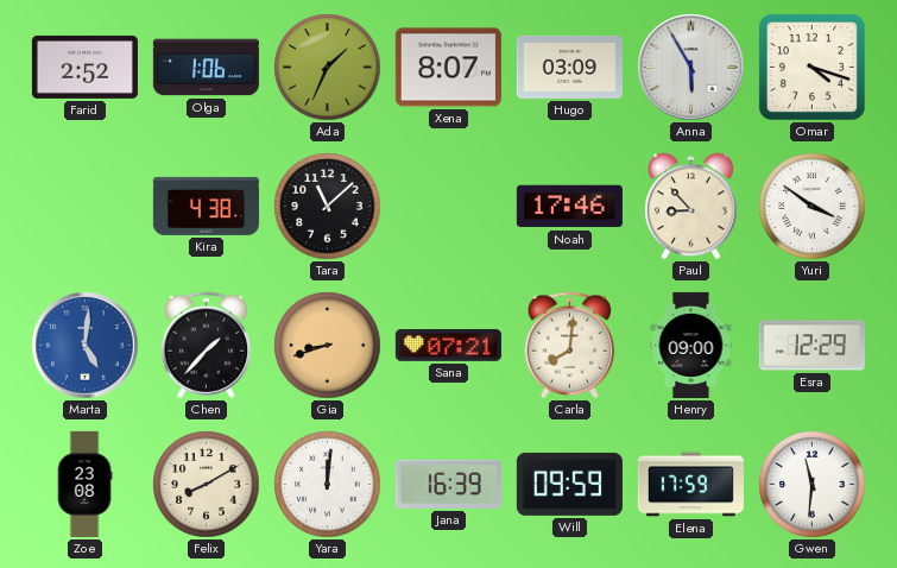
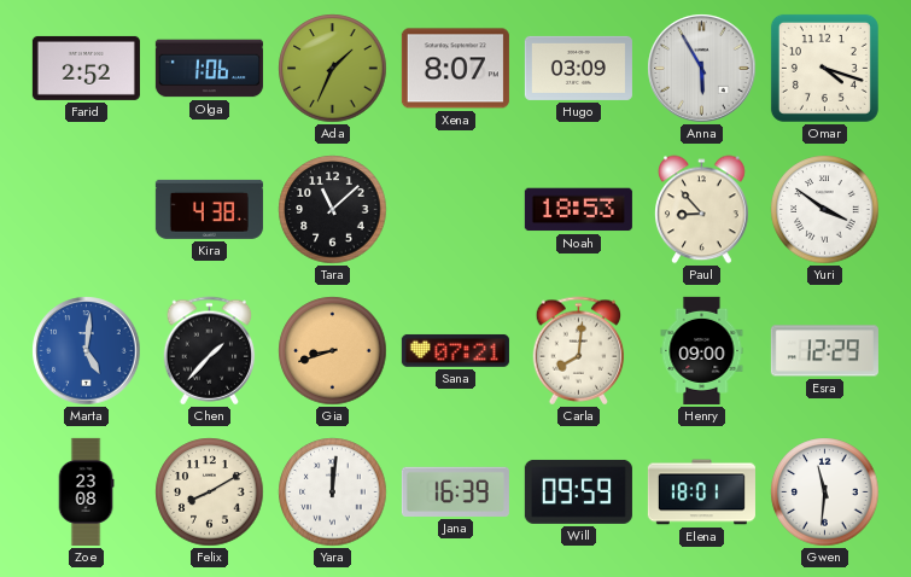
Noah: 17:46 -> 18:53 (578, 210)
Elena: 17:59 -> 18:01 (701, 493)
